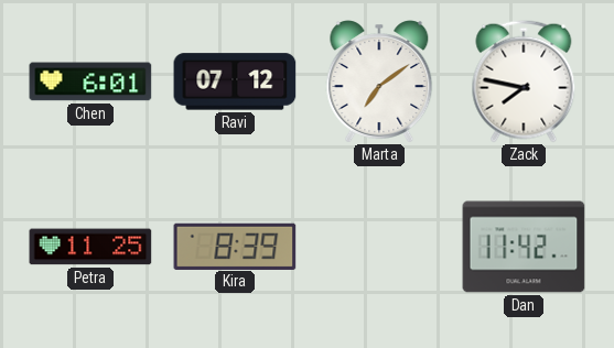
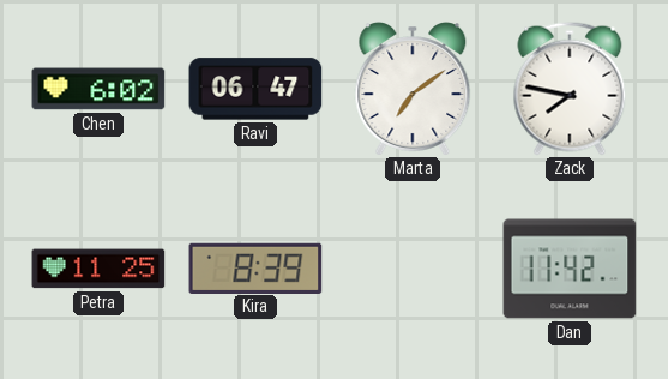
Chen: 6:01 -> 6:02 (98, 89)
Ravi: 07:12 -> 06:47 (255, 89)
